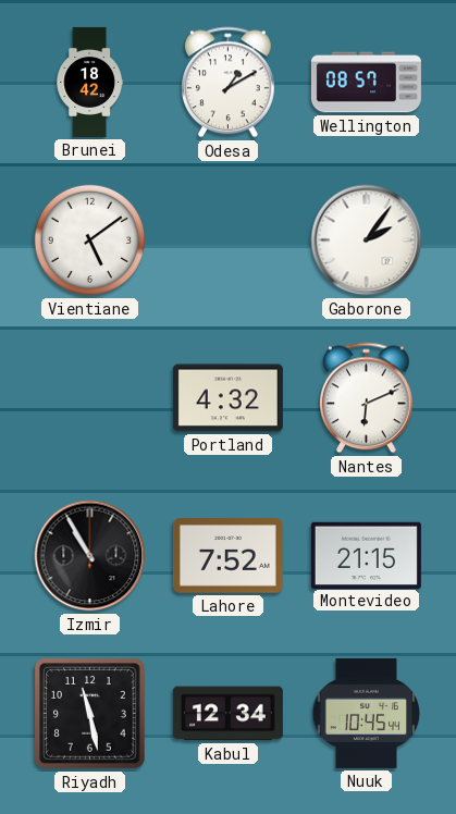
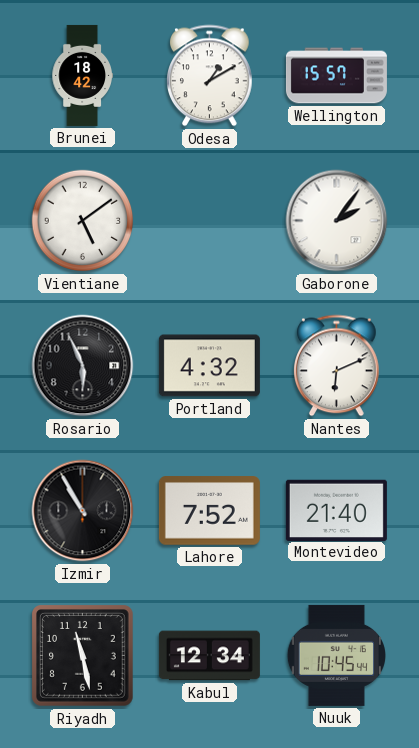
Wellington: 08:57 -> 15:57 (336, 76)
Rosario: none -> 5:56 (83, 366)
Montevideo: 21:15 -> 21:40 (336, 510)
